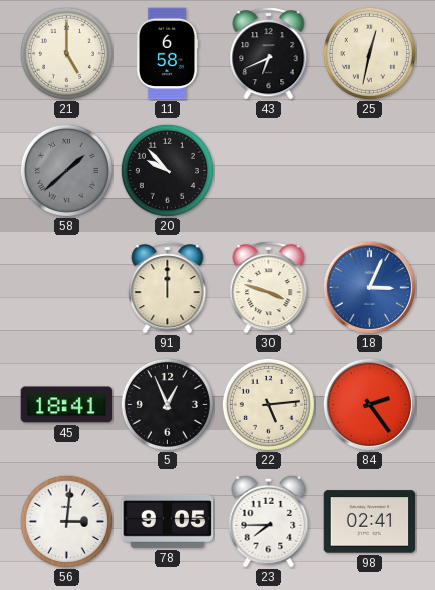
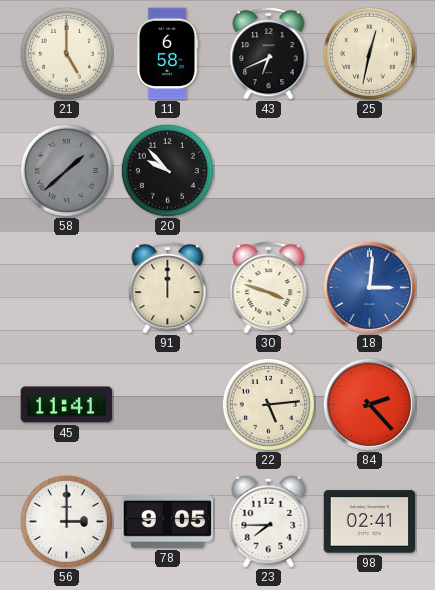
18: 3:04 -> 3:01 (369, 287)
45: 18:41 -> 11:41 (67, 405)
5: 12:56 -> none (167, 404)
84: 2:24 -> 2:23 (369, 404)
56: 3:01 -> 3:00 (66, 521)
